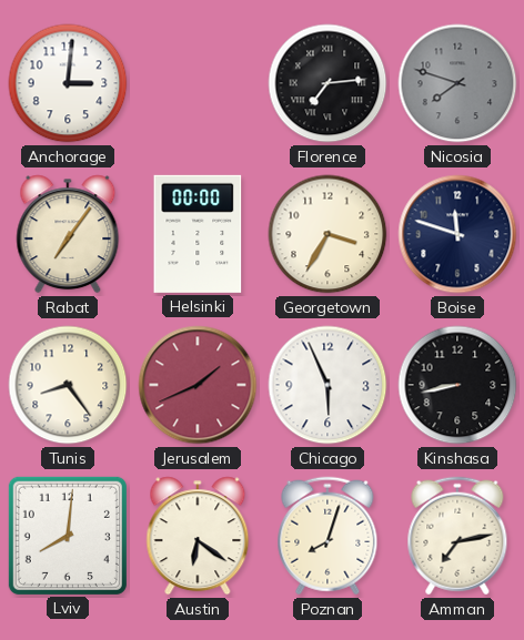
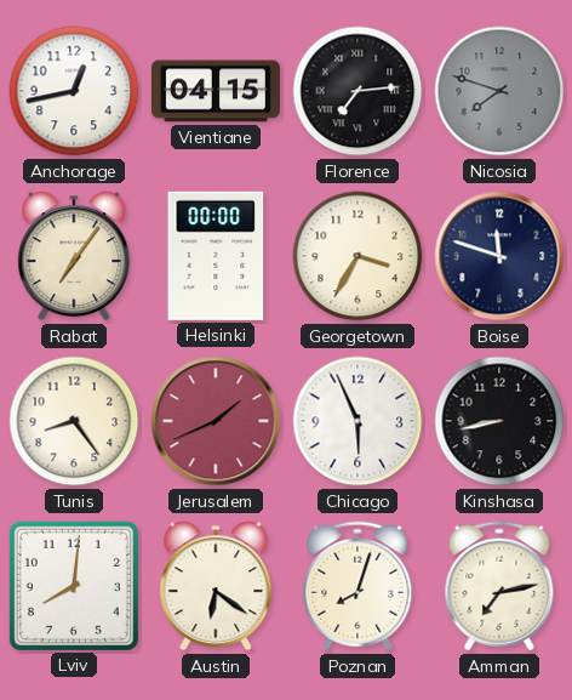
Anchorage: 3:01 -> 12:43 (74, 91)
Vientiane: none -> 04:15 (216, 91)
